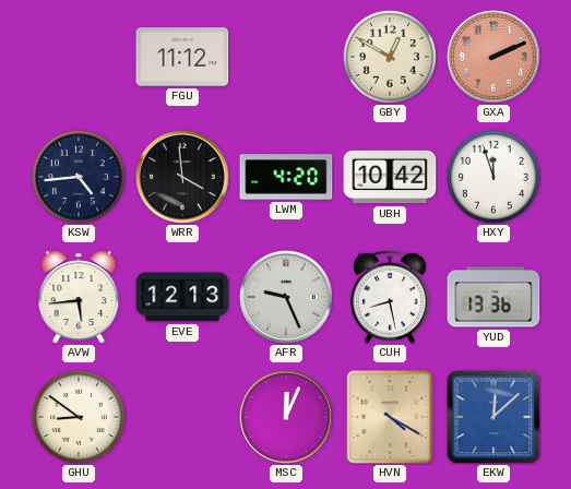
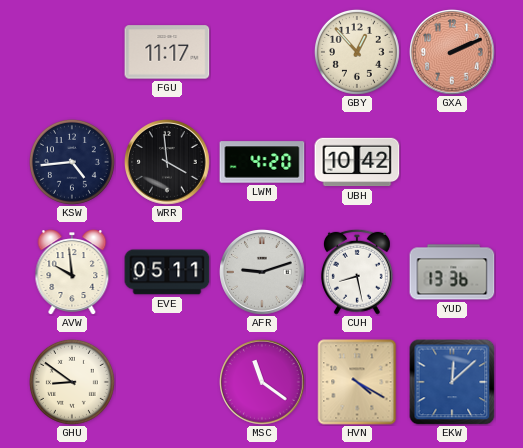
FGU: 11:12 -> 11:17 (167, 52)
GBY: 12:50 -> 12:53 (357, 52)
HXY: 11:57 -> none (493, 177)
AVW: 5:44 -> 9:59 (72, 272)
EVE: 12:13 -> 05:11 (167, 272)
AFR: 9:26 -> 9:12 (263, 273)
MSC: 12:04 -> 11:21 (263, 383)
